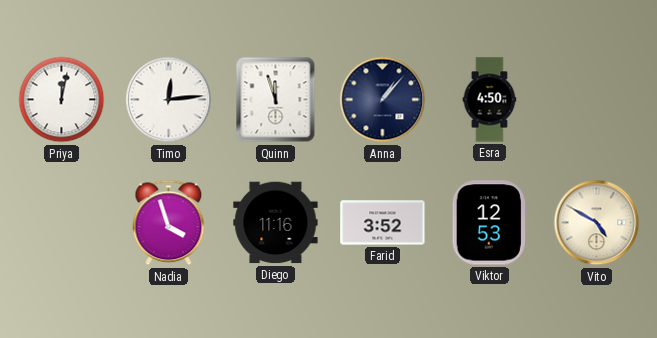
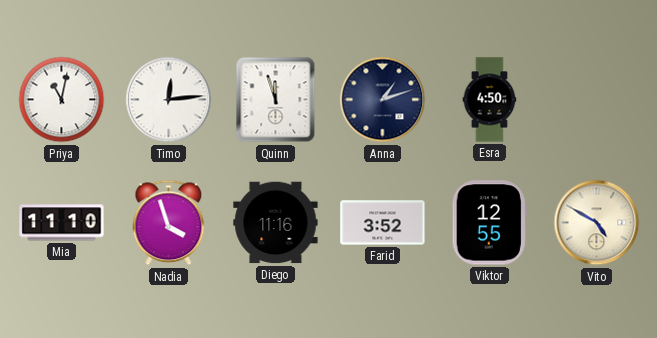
Priya: 12:02 -> 11:02 (62, 100)
Anna: 1:07 -> 1:12 (383, 100)
Mia: none -> 11:10 (62, 223)
Viktor: 12:53 -> 12:55 (489, 223)
